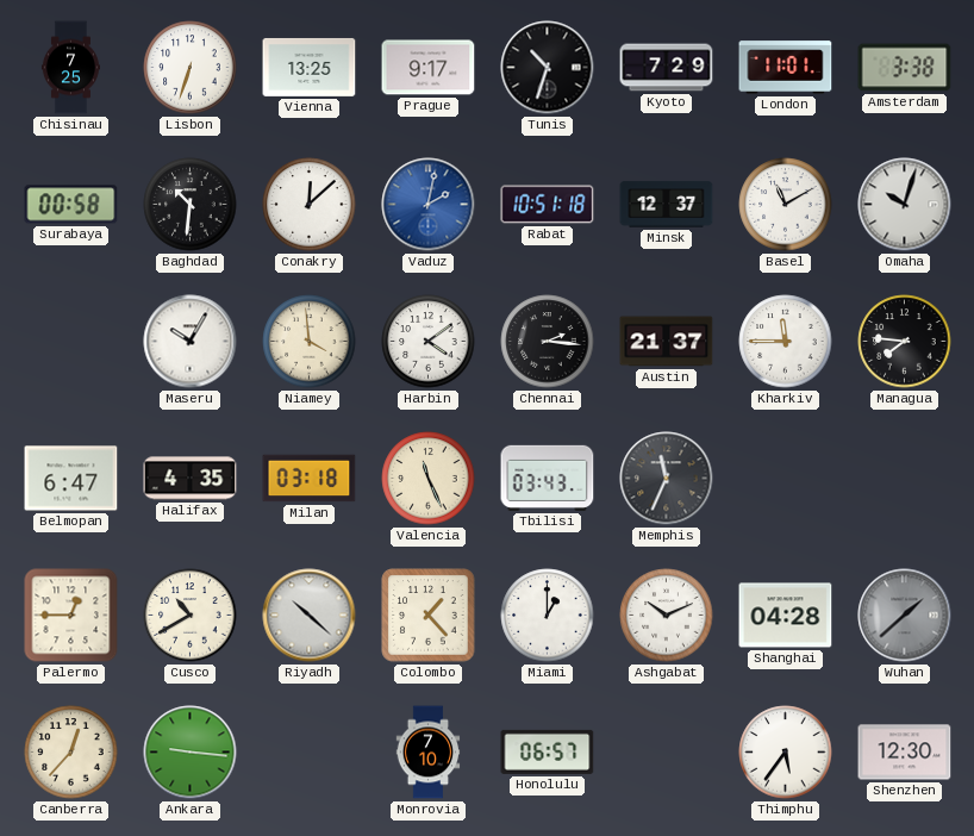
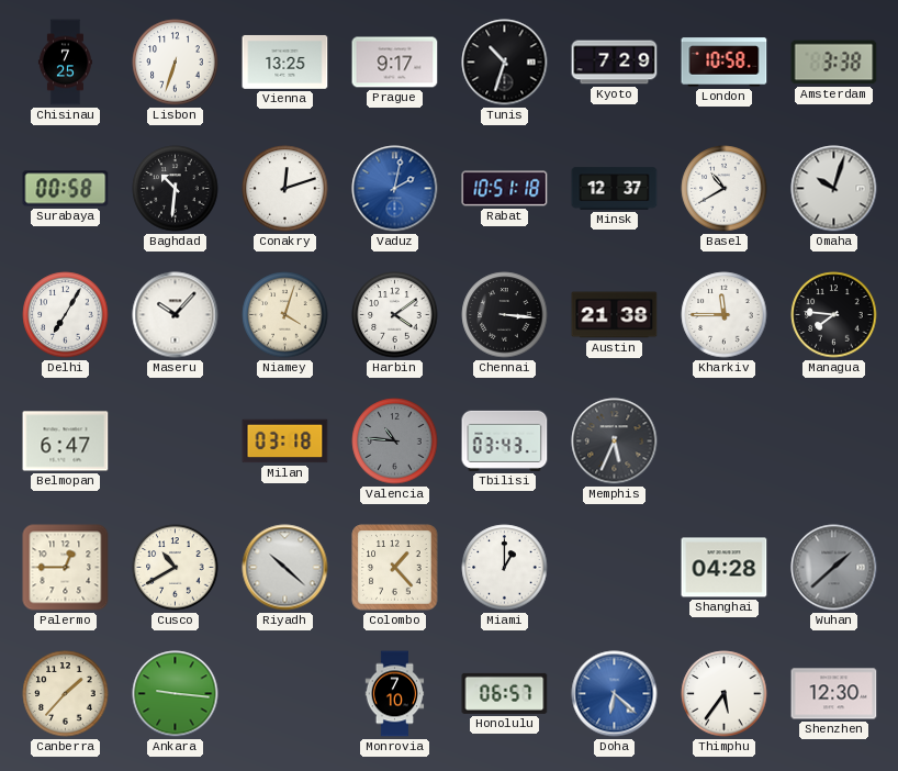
London: 11:01 -> 10:58 (725, 63)
Conakry: 12:08 -> 12:12 (285, 189)
Basel: 11:10 -> 10:40 (725, 189)
Delhi: none -> 7:05 (66, 315)
Maseru: 10:05 -> 10:07 (176, 315)
Niamey: 3:59 -> 4:03 (285, 315)
Chennai: 2:16 -> 3:16 (505, 315)
Austin: 21:37 -> 21:38 (615, 315)
Halifax: 4:35 -> none (191, 479)
Valencia: 11:26 -> 10:46 (395, 442)
Valencia dial: cream -> grey (395, 442)
Memphis: 11:34 -> 5:34 (615, 442)
Ashgabat: 10:11 -> none (667, 616)
Canberra: 12:37 -> 1:37 (66, 694)
Doha: none -> 6:22 (615, 694)
